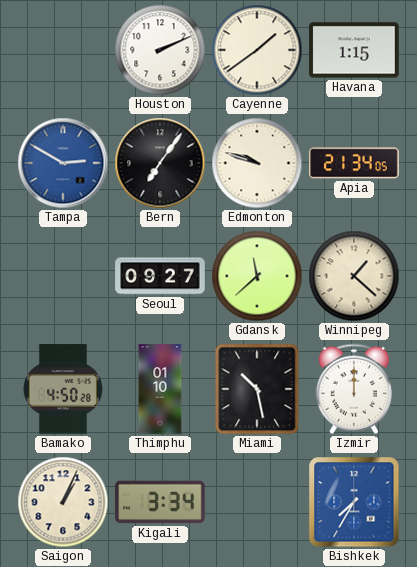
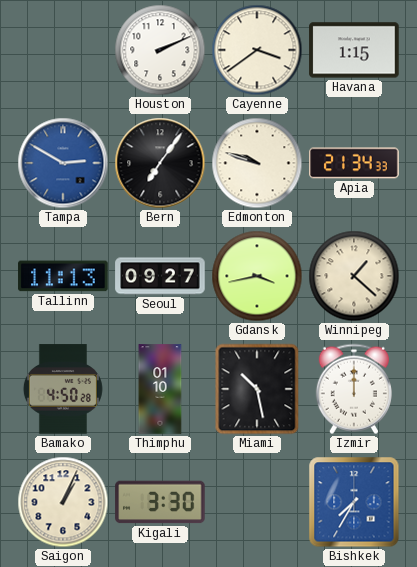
Cayenne: 1:39 -> 3:39 (257, 50)
Apia: 21:34:05 -> 21:34:33 (354, 163)
Tallinn: none -> 11:13 (63, 276)
Gdansk: 11:38 -> 3:43 (257, 276)
Kigali: 3:34 -> 3:30 (160, 502)
